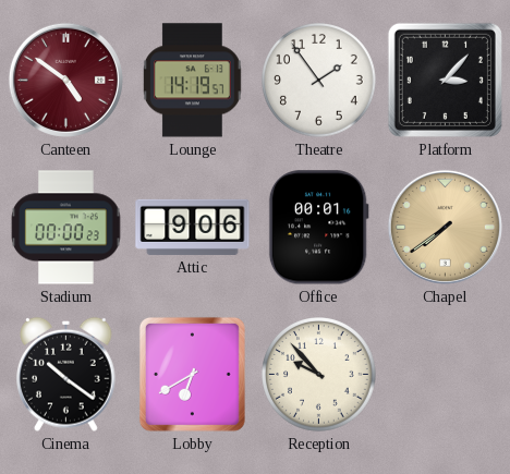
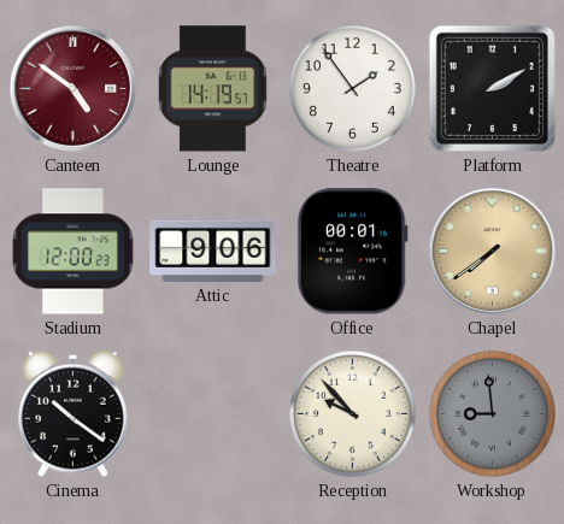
Platform: 3:07 -> 2:10 (492, 88)
Stadium: 00:00 -> 12:00 (74, 252)
Lobby: 6:40 -> none (192, 374)
Workshop: none -> 8:59 (493, 414)
